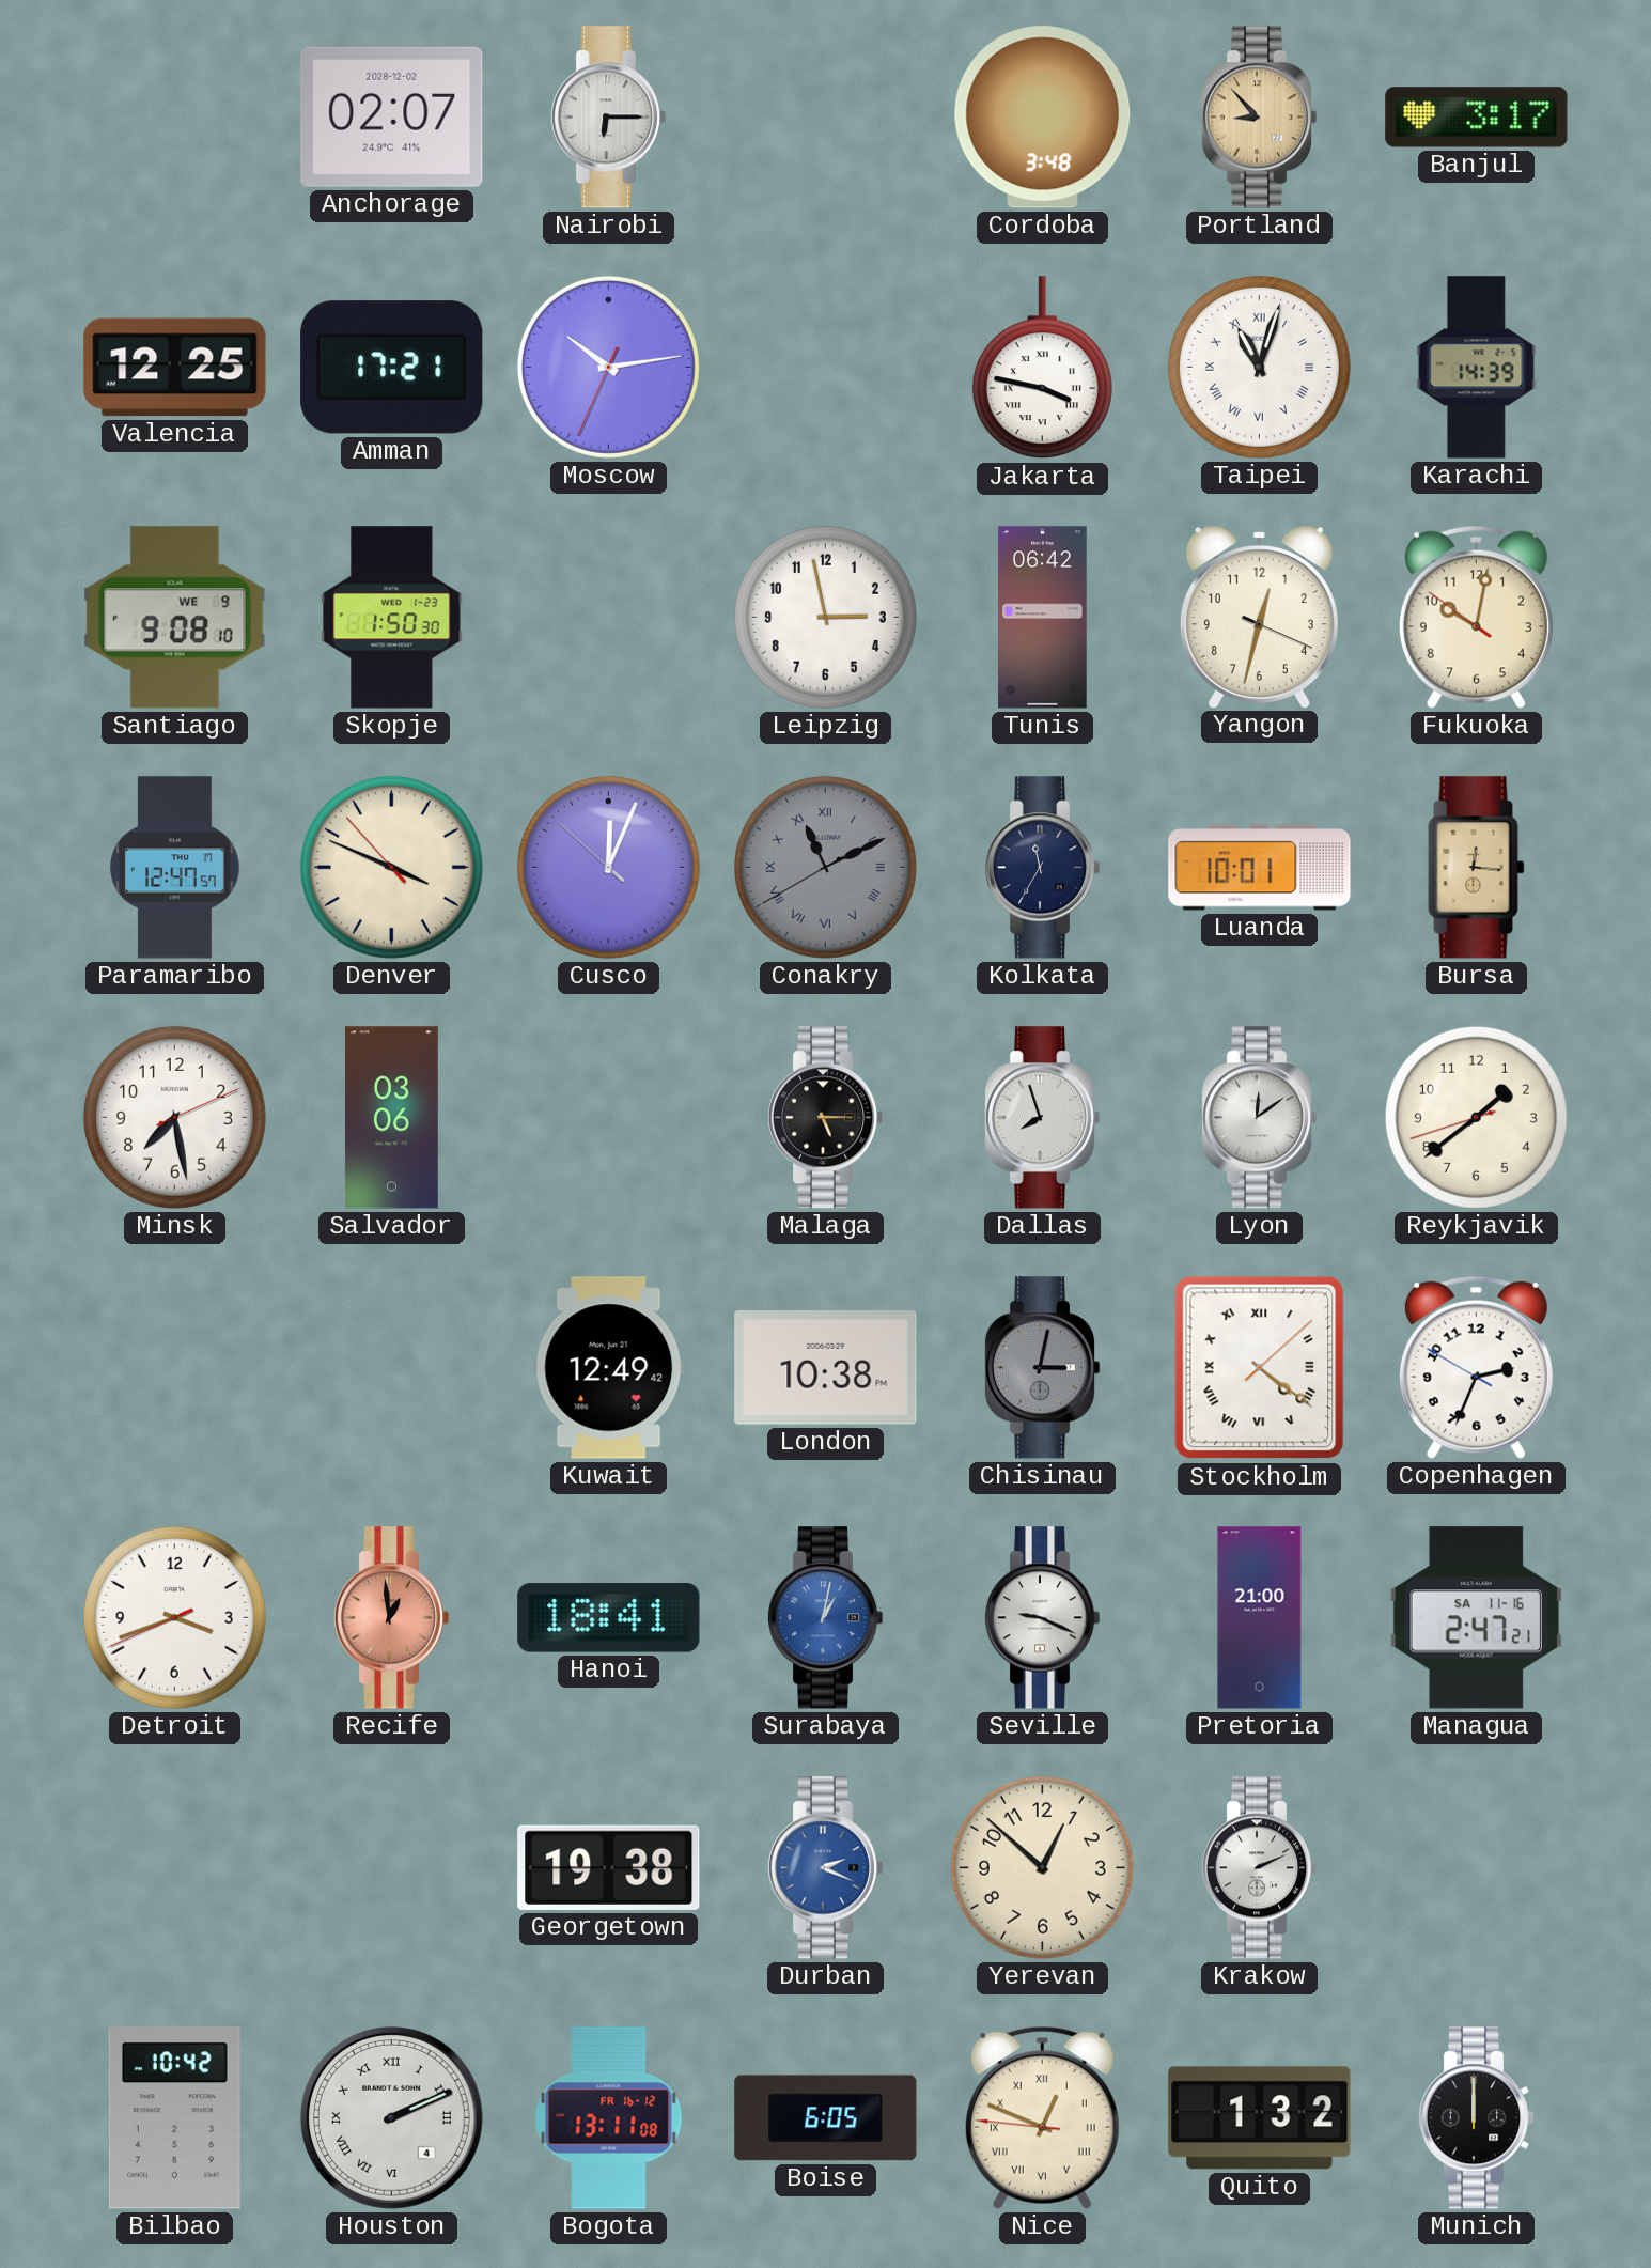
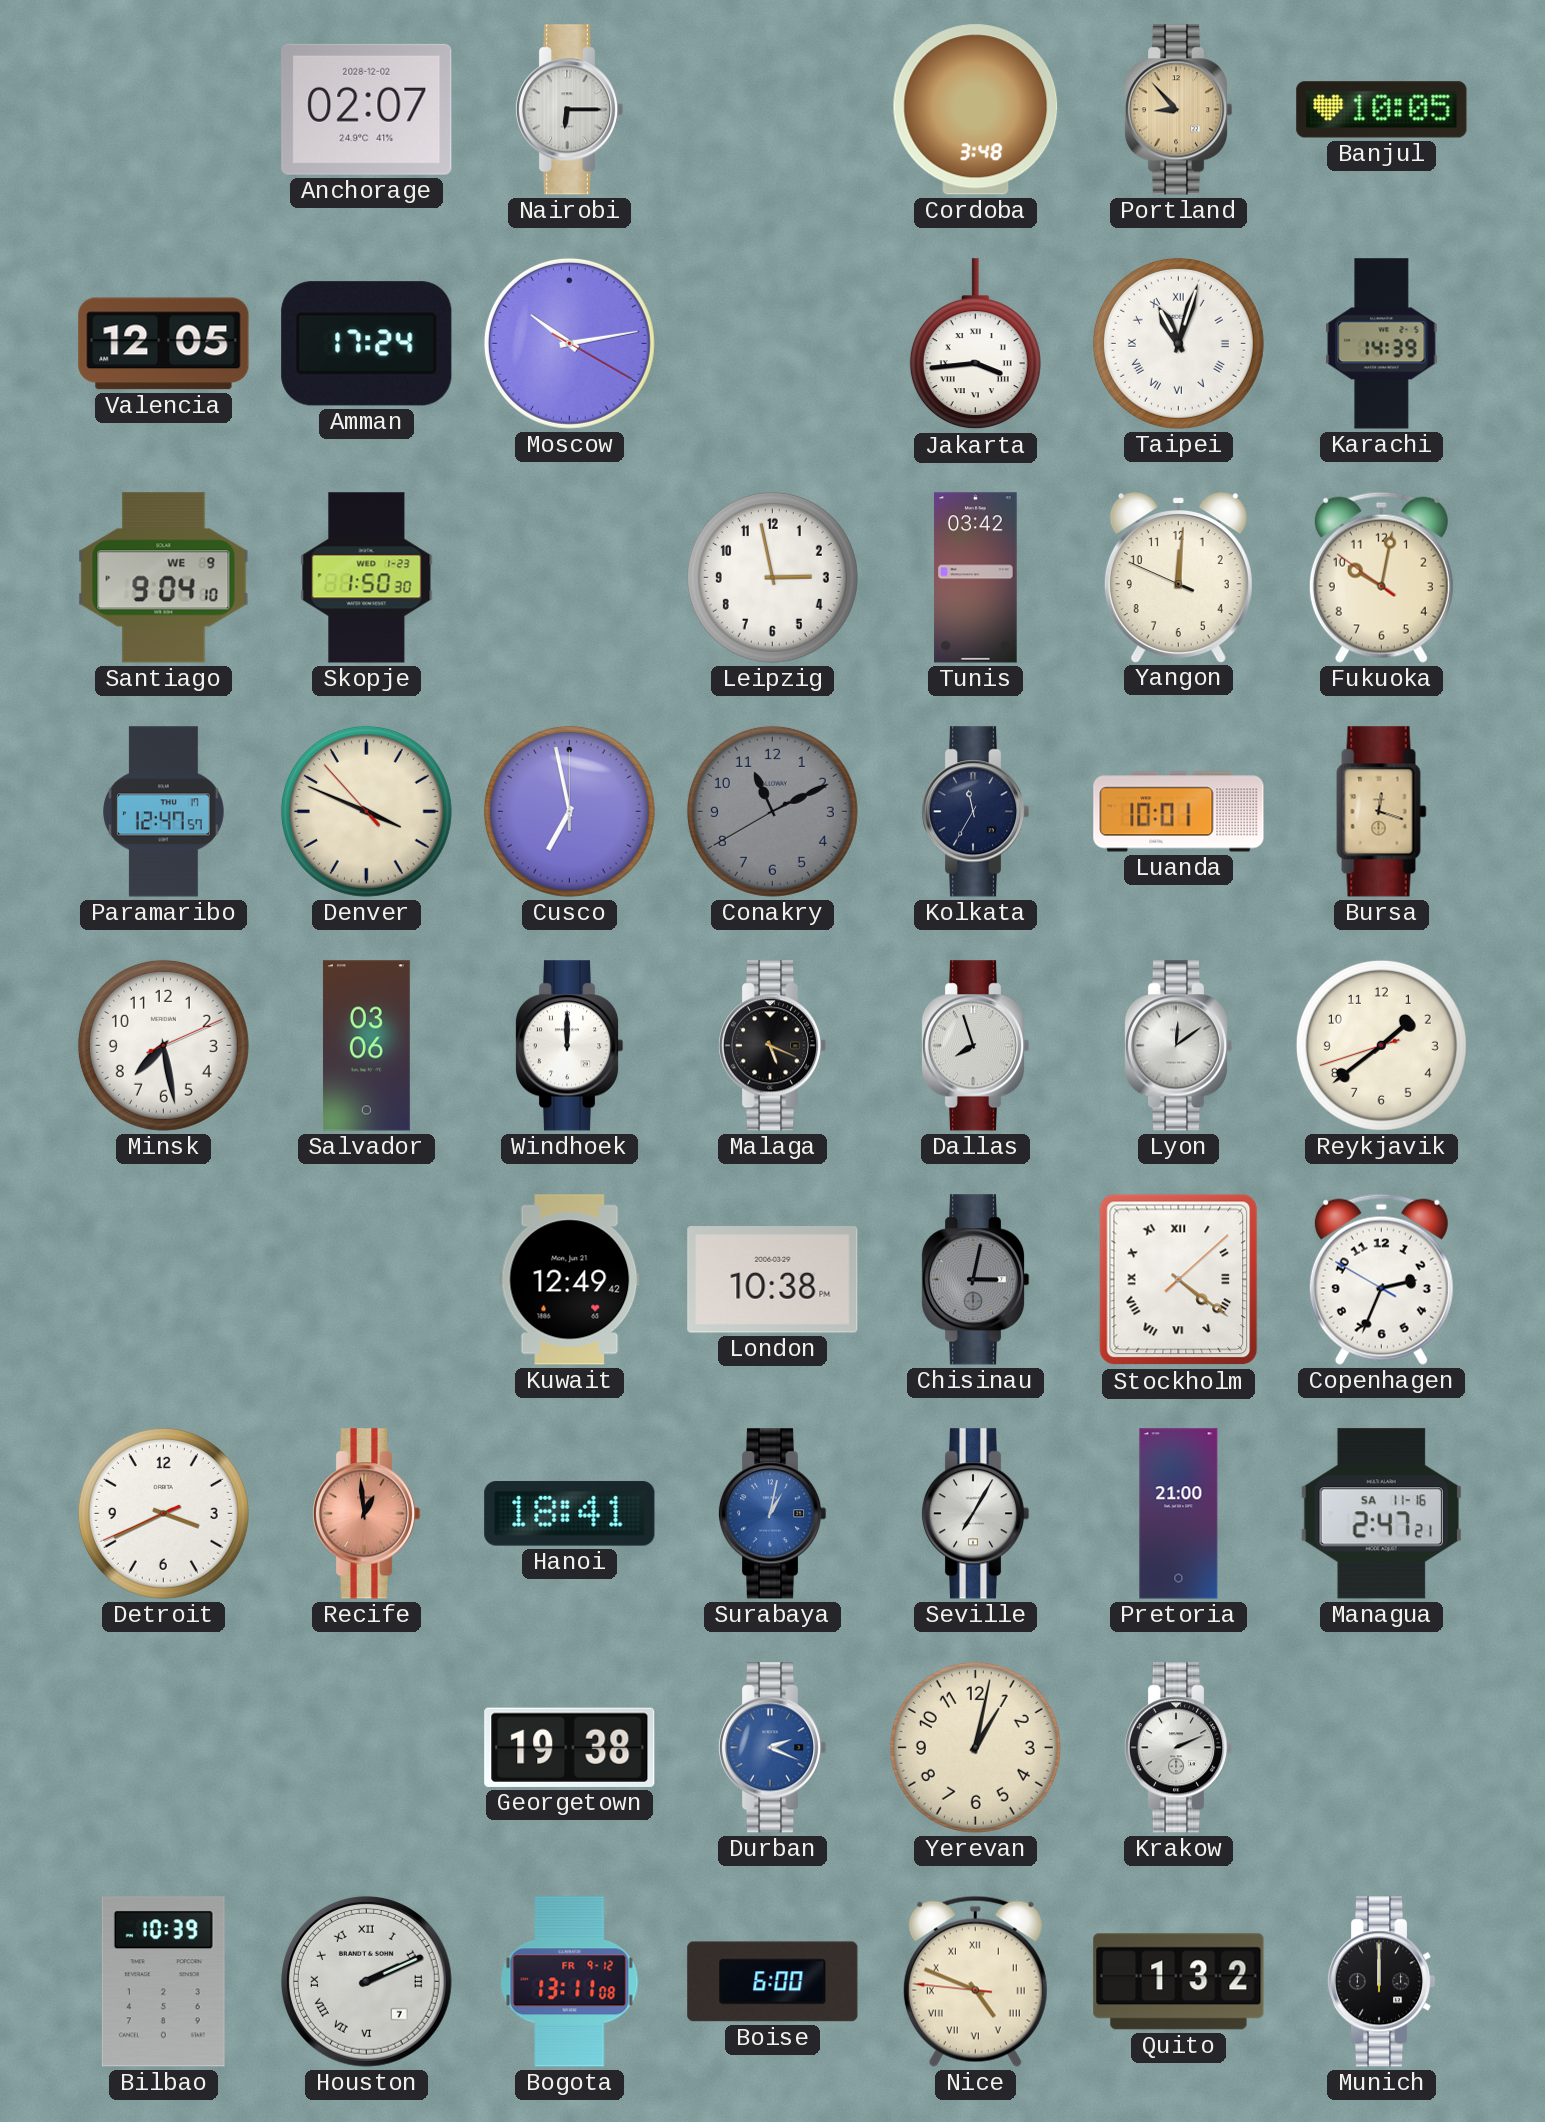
Banjul: 3:17 -> 10:05 (1382, 110)
Valencia: 12:25 -> 12:05 (164, 344)
Amman: 17:21 -> 17:24 (367, 344)
Moscow: 10:13:34 -> 10:13:20 (569, 343)
Jakarta: 3:47 -> 3:44 (975, 344)
Santiago: 9:08 -> 9:04 (164, 578)
Tunis: 06:42 -> 03:42 (976, 578)
Yangon: 12:32 -> 12:00 (1178, 577)
Cusco: 12:03 -> 6:58 (569, 811)
Conakry numerals: Roman -> Arabic (772, 811)
Bursa: 12:16 -> 12:18 (1382, 812)
Windhoek: none -> 12:00 (569, 1046)
Malaga: 5:15 -> 5:19 (772, 1046)
Detroit: 3:41 -> 3:40 (163, 1513)
Seville: 9:19 -> 7:05 (975, 1514)
Yerevan: 12:52 -> 1:02 (975, 1747)
Bilbao: 10:42 -> 10:39 (163, 1982)
Houston date: 4 -> 7 (366, 1981)
Bogota date: FR 16-12 -> FR 9-12 (570, 1982)
Boise: 6:05 -> 6:00 (773, 1982)
Nice: 12:48 -> 4:48 (975, 1981)
